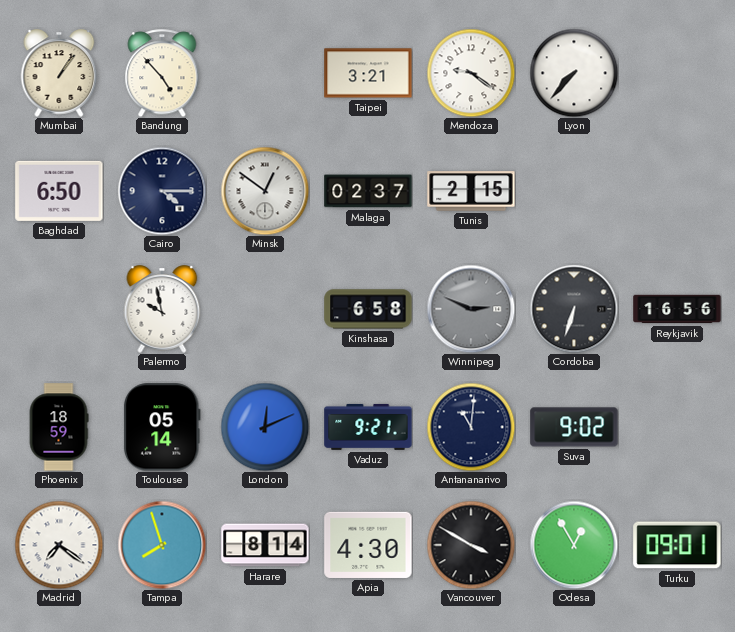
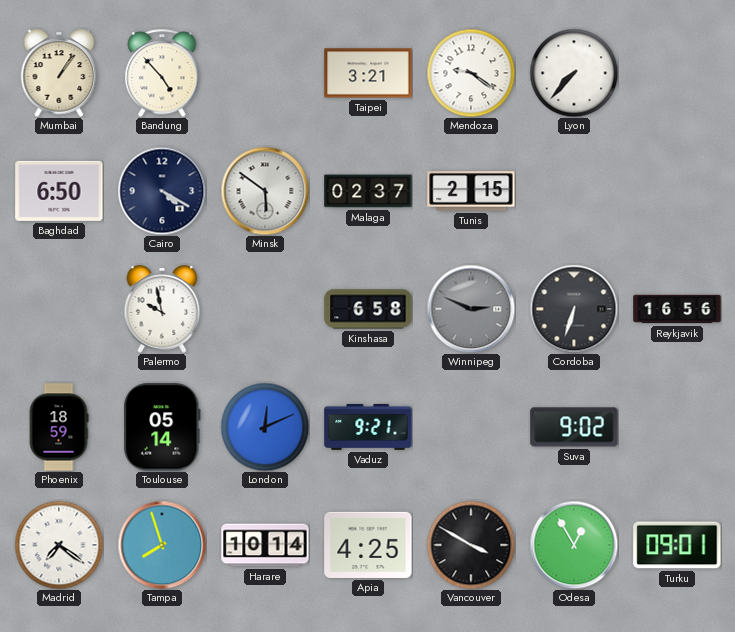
Cairo: 4:15 -> 4:20 (162, 191)
Minsk: 12:51 -> 5:51 (265, 191)
Antananarivo: 11:01 -> none (471, 427)
Harare: 8:14 -> 10:14 (265, 545)
Apia: 4:30 -> 4:25 (368, 545)
